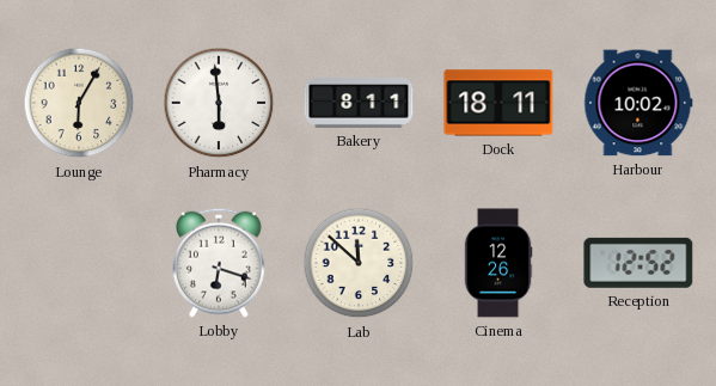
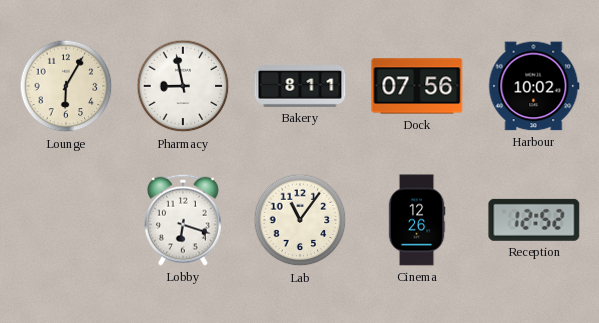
Pharmacy: 5:59 -> 8:58 (183, 86)
Dock: 18:11 -> 07:56 (417, 86)
Lab: 11:52 -> 11:06 (300, 220)
